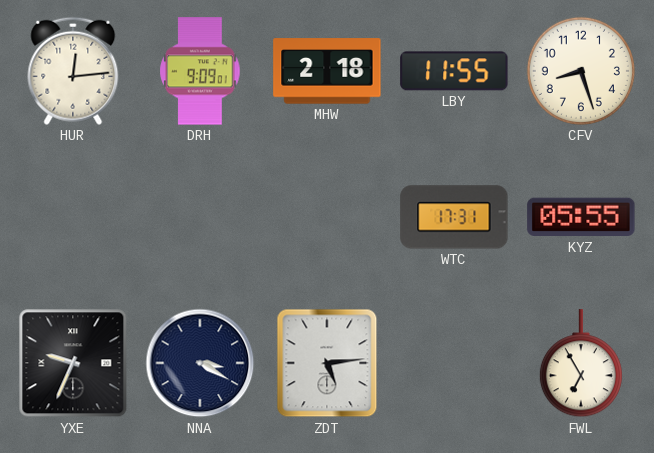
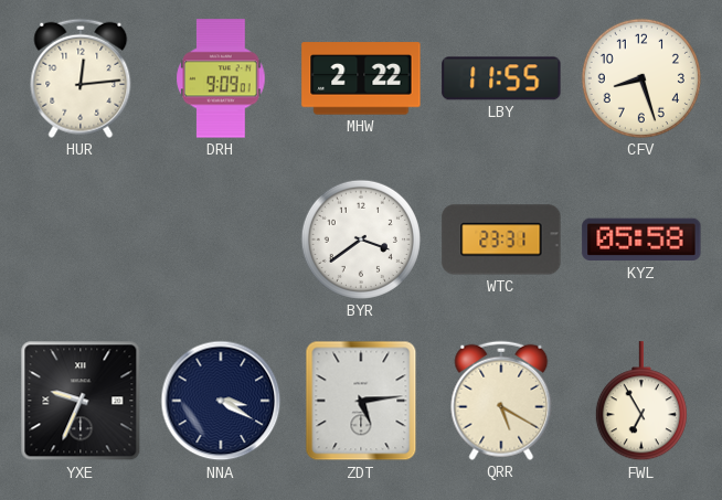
MHW: 2:18 -> 2:22 (361, 78)
BYR: none -> 3:39 (361, 240)
WTC: 17:31 -> 23:31 (501, 240)
KYZ: 05:55 -> 05:58 (641, 240)
QRR: none -> 5:20 (501, 401)
